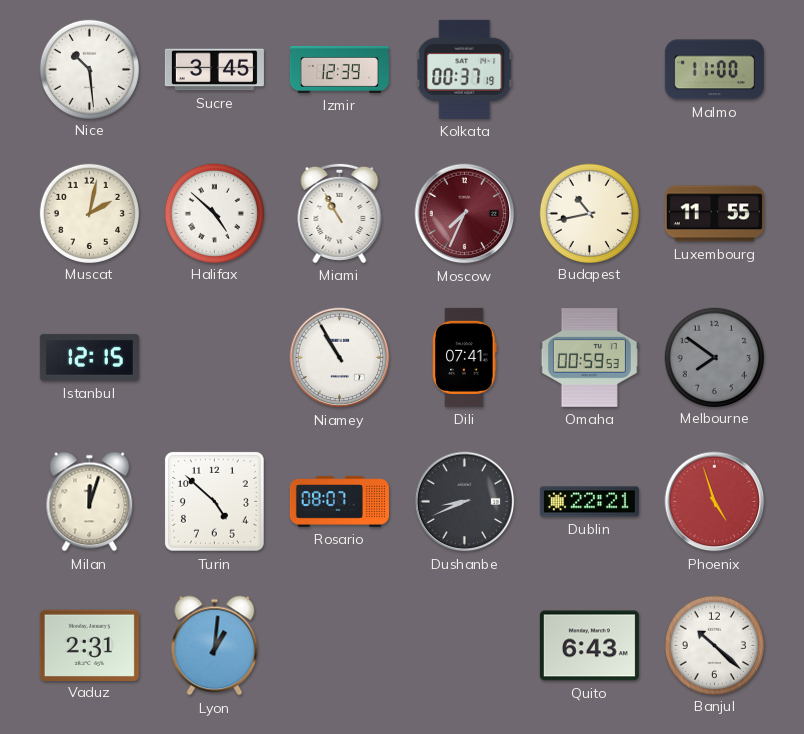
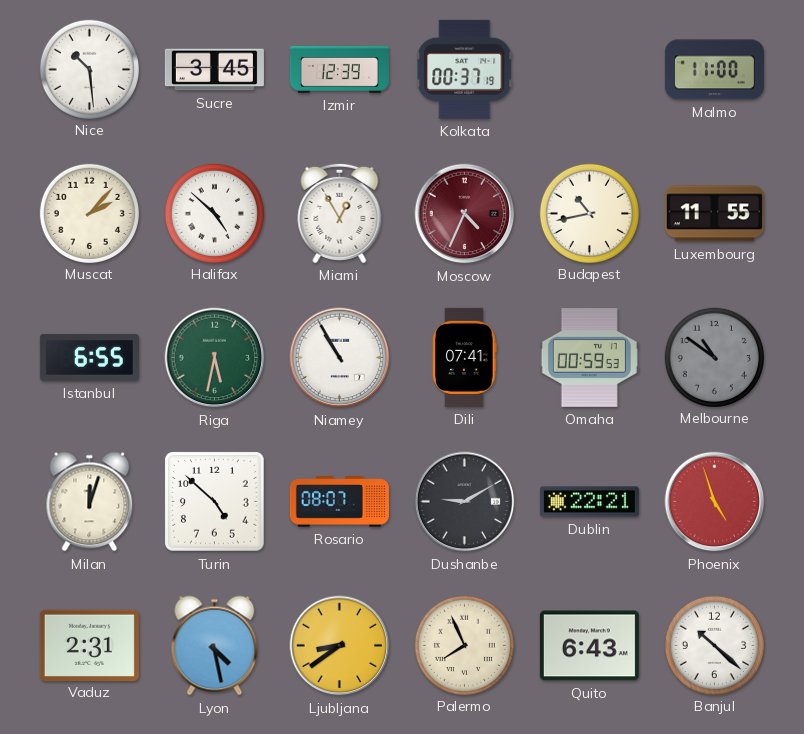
Muscat: 2:02 -> 2:07 (89, 213)
Miami: 10:55 -> 12:55 (340, 213)
Moscow: 7:34 -> 4:34 (465, 214)
Istanbul: 12:15 -> 6:55 (89, 357)
Riga: none -> 5:32 (215, 358)
Melbourne: 7:51 -> 10:51 (714, 357)
Dushanbe: 8:41 -> 9:10 (465, 502)
Lyon: 1:01 -> 4:28 (215, 646)
Ljubljana: none -> 8:39 (340, 646)
Palermo: none -> 7:56 (464, 645)
